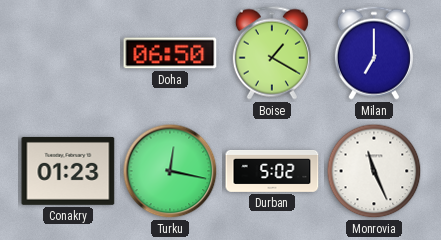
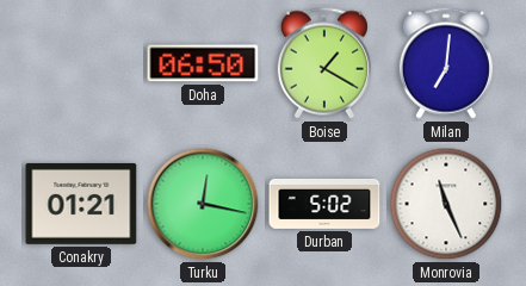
Milan: 7:00 -> 7:01 (446, 63)
Conakry: 01:23 -> 01:21 (81, 204)
